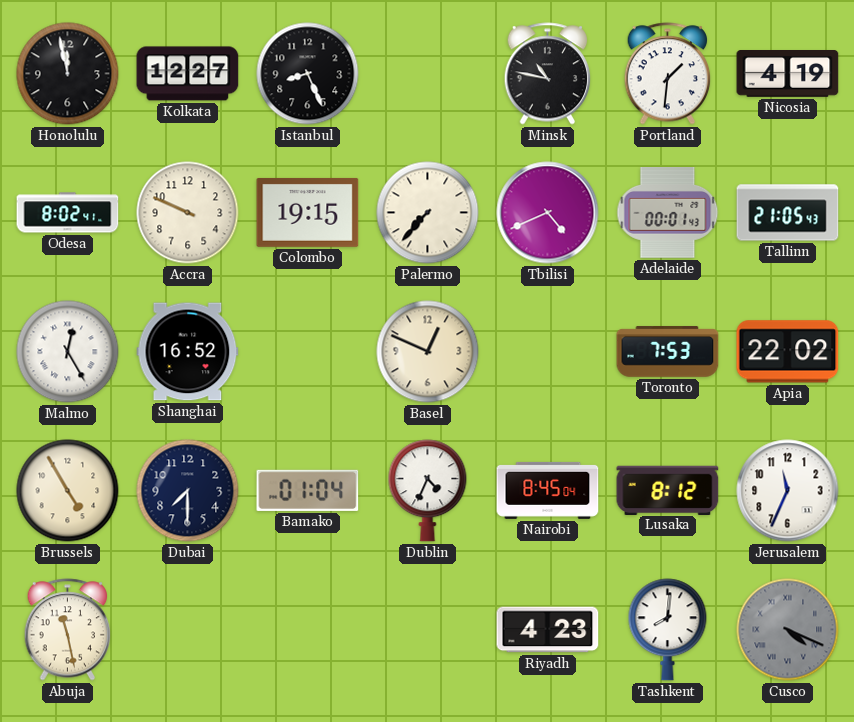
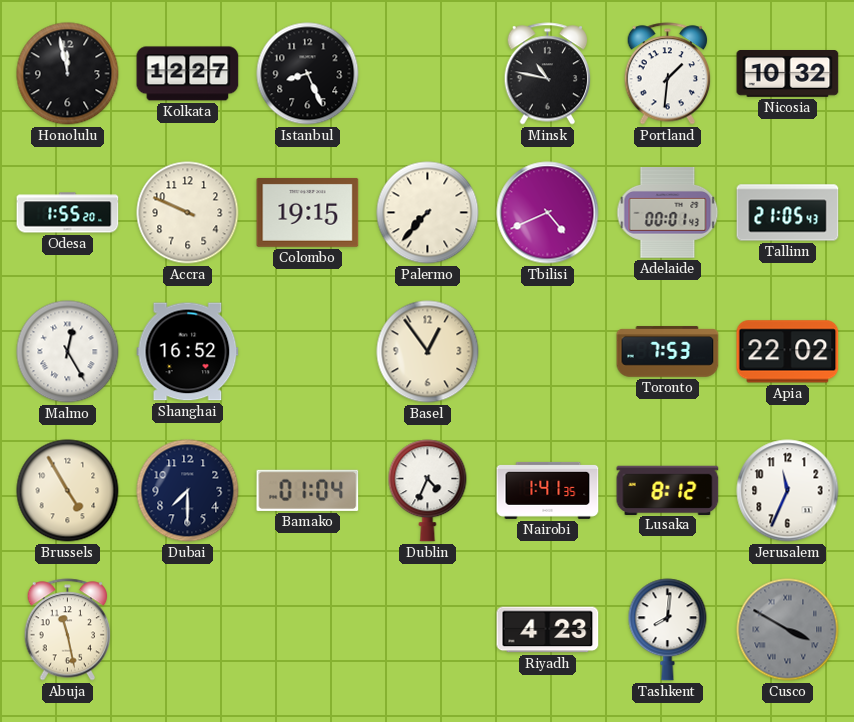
Nicosia: 4:19 -> 10:32 (788, 74)
Odesa: 8:02 -> 1:55 (68, 213)
Basel: 12:49 -> 12:54 (428, 352)
Nairobi: 8:45 -> 1:41 (548, 490)
Cusco: 4:19 -> 3:50 (788, 630)
